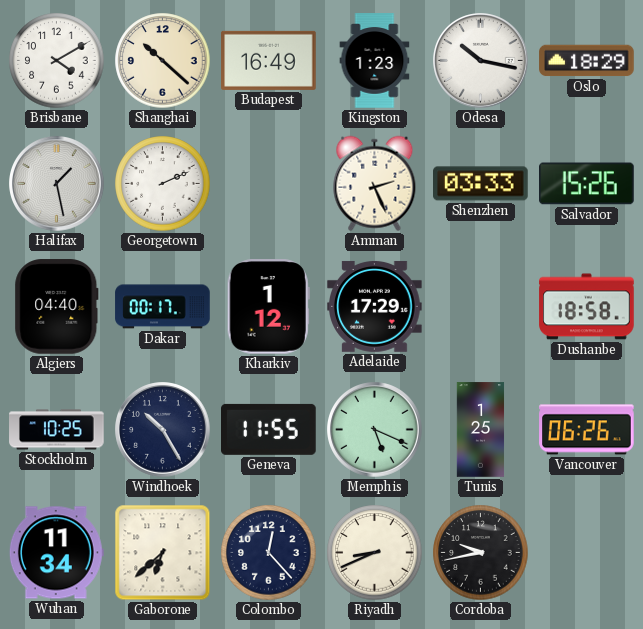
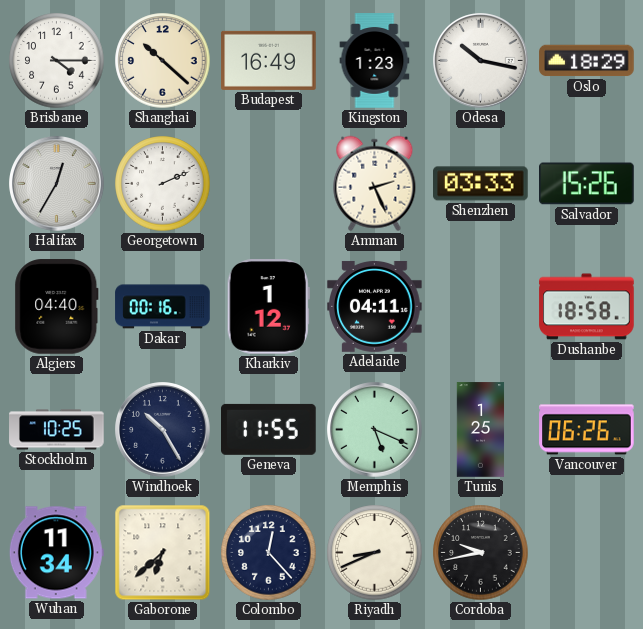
Brisbane: 4:10 -> 4:15 (57, 61)
Halifax: 1:28 -> 12:35 (57, 184)
Dakar: 00:17 -> 00:16 (163, 307)
Adelaide: 17:29 -> 04:11 (375, 306)
